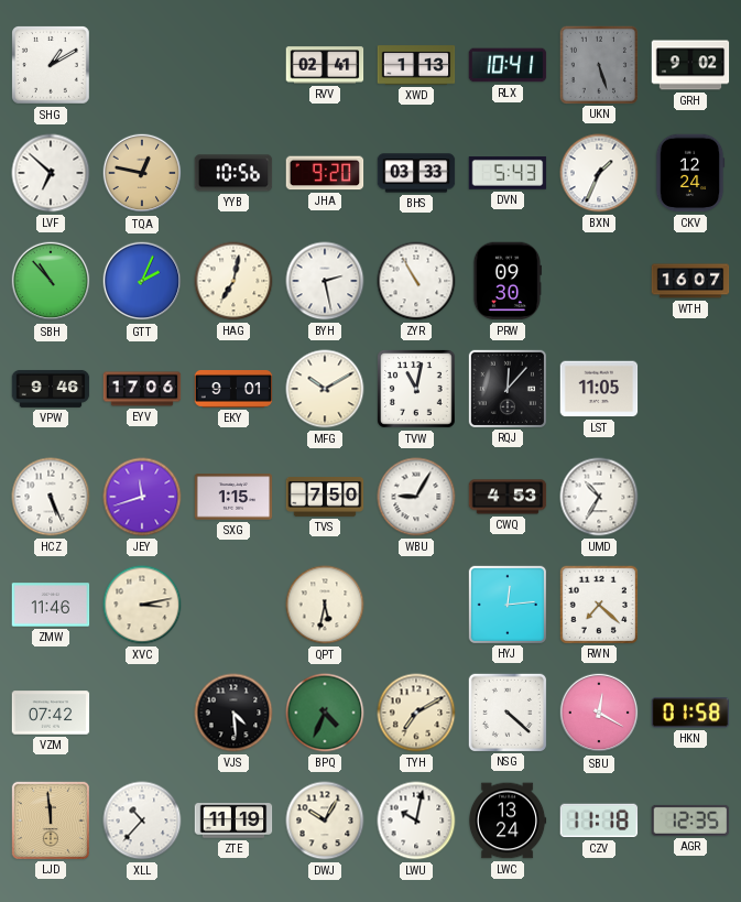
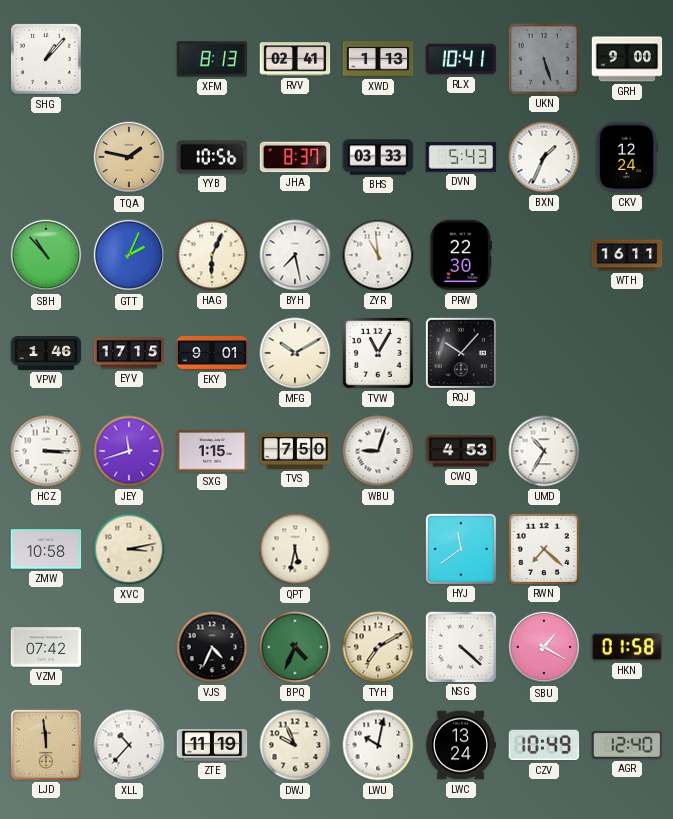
SHG: 1:10 -> 1:07 (47, 60)
XFM: none -> 8:13 (212, 59)
GRH: 9:02 -> 9:00 (627, 59)
LVF: 6:52 -> none (51, 173)
TQA: 12:47 -> 1:47 (129, 157)
JHA: 9:20 -> 8:37 (295, 157)
HAG: 7:02 -> 6:04 (212, 255)
BYH: 2:28 -> 7:28 (295, 255)
ZYR: 10:55 -> 10:59 (378, 255)
PRW: 09:30 -> 22:30 (460, 255)
WTH: 16:07 -> 16:11 (627, 255)
VPW: 9:46 -> 1:46 (46, 353)
EYV: 17:06 -> 17:15 (129, 353)
TVW: 11:02 -> 11:05 (379, 354)
RQJ: 12:07 -> 10:07 (460, 352)
LST: 11:05 -> none (599, 389)
HCZ: 5:26 -> 3:15 (46, 451)
WBU: 9:05 -> 9:03 (378, 451)
ZMW: 11:46 -> 10:58 (46, 549)
HYJ: 12:14 -> 11:39 (460, 548)
VJS: 4:29 -> 4:34 (212, 647)
SBU: 12:20 -> 1:20 (544, 647)
DWJ: 10:05 -> 9:56 (295, 745)
CZV: 11:18 -> 10:49 (544, 745)
AGR: 12:35 -> 12:40 (627, 745)
